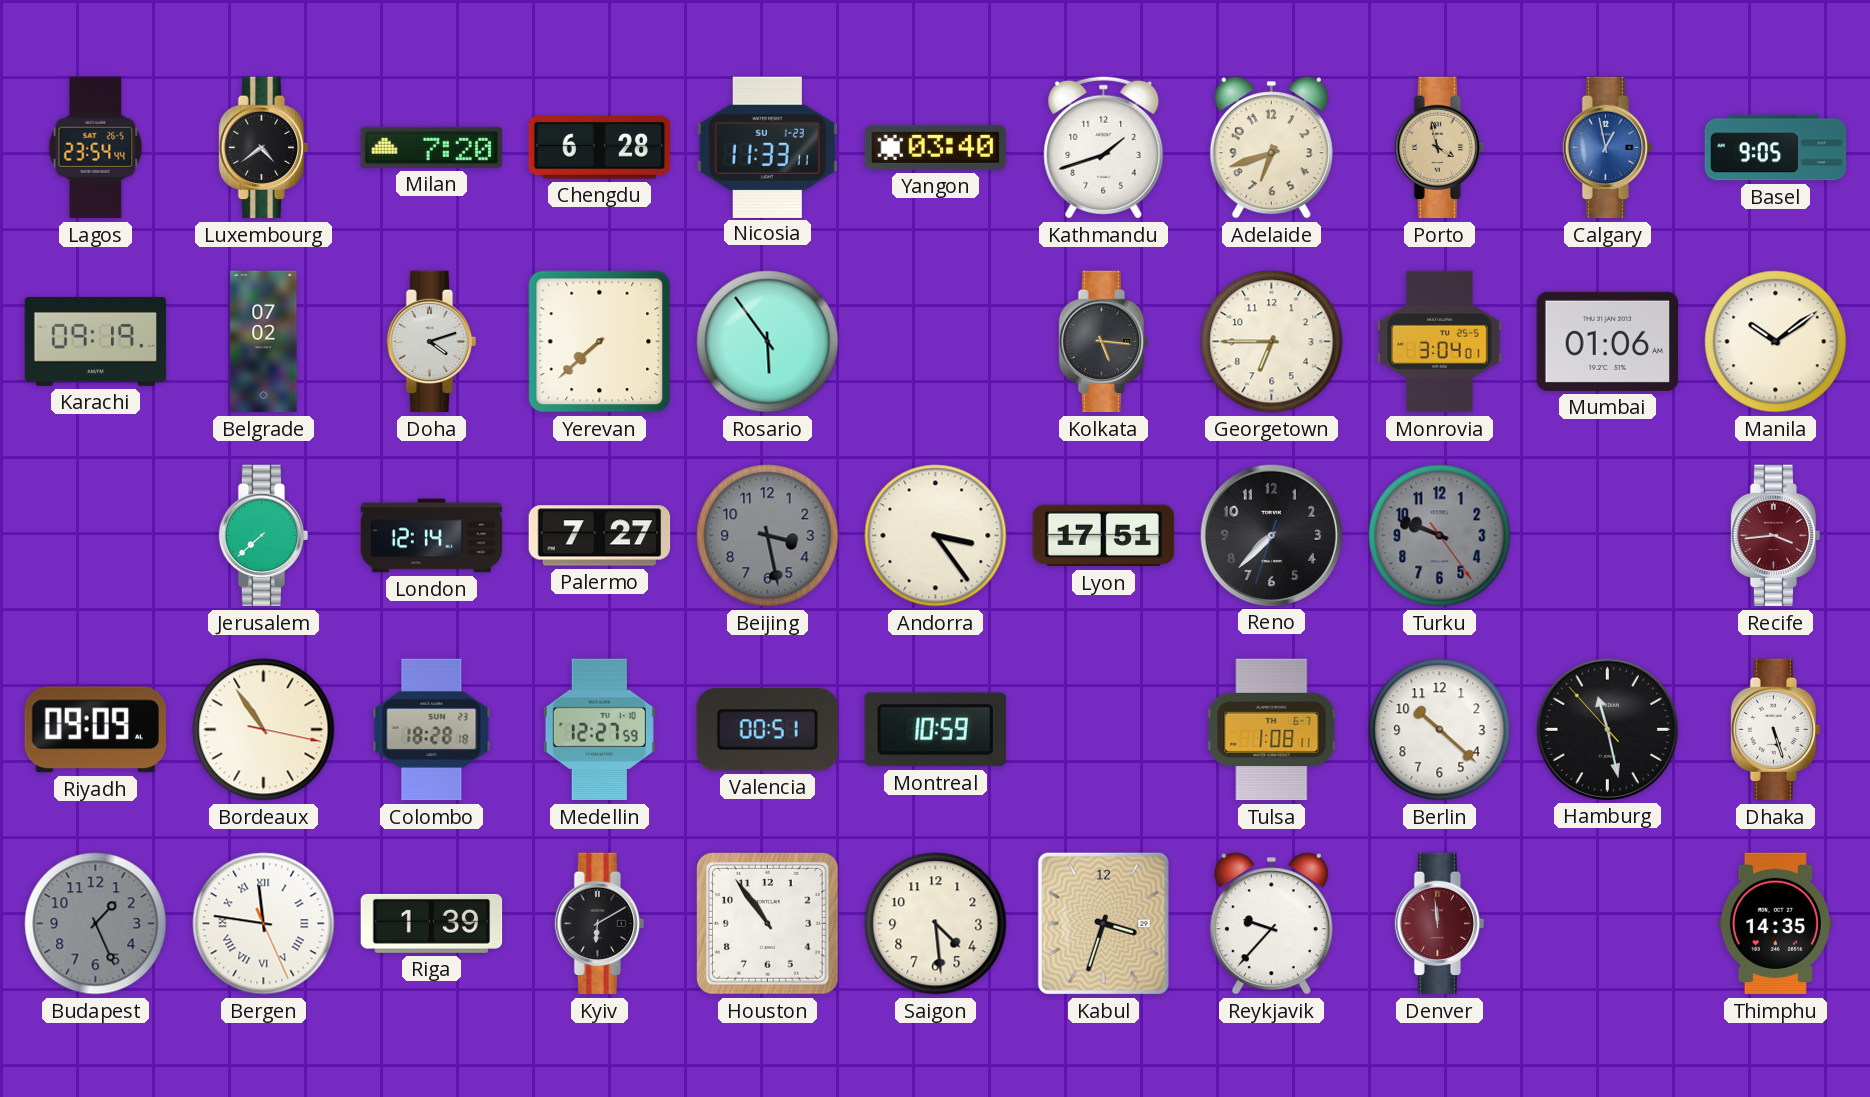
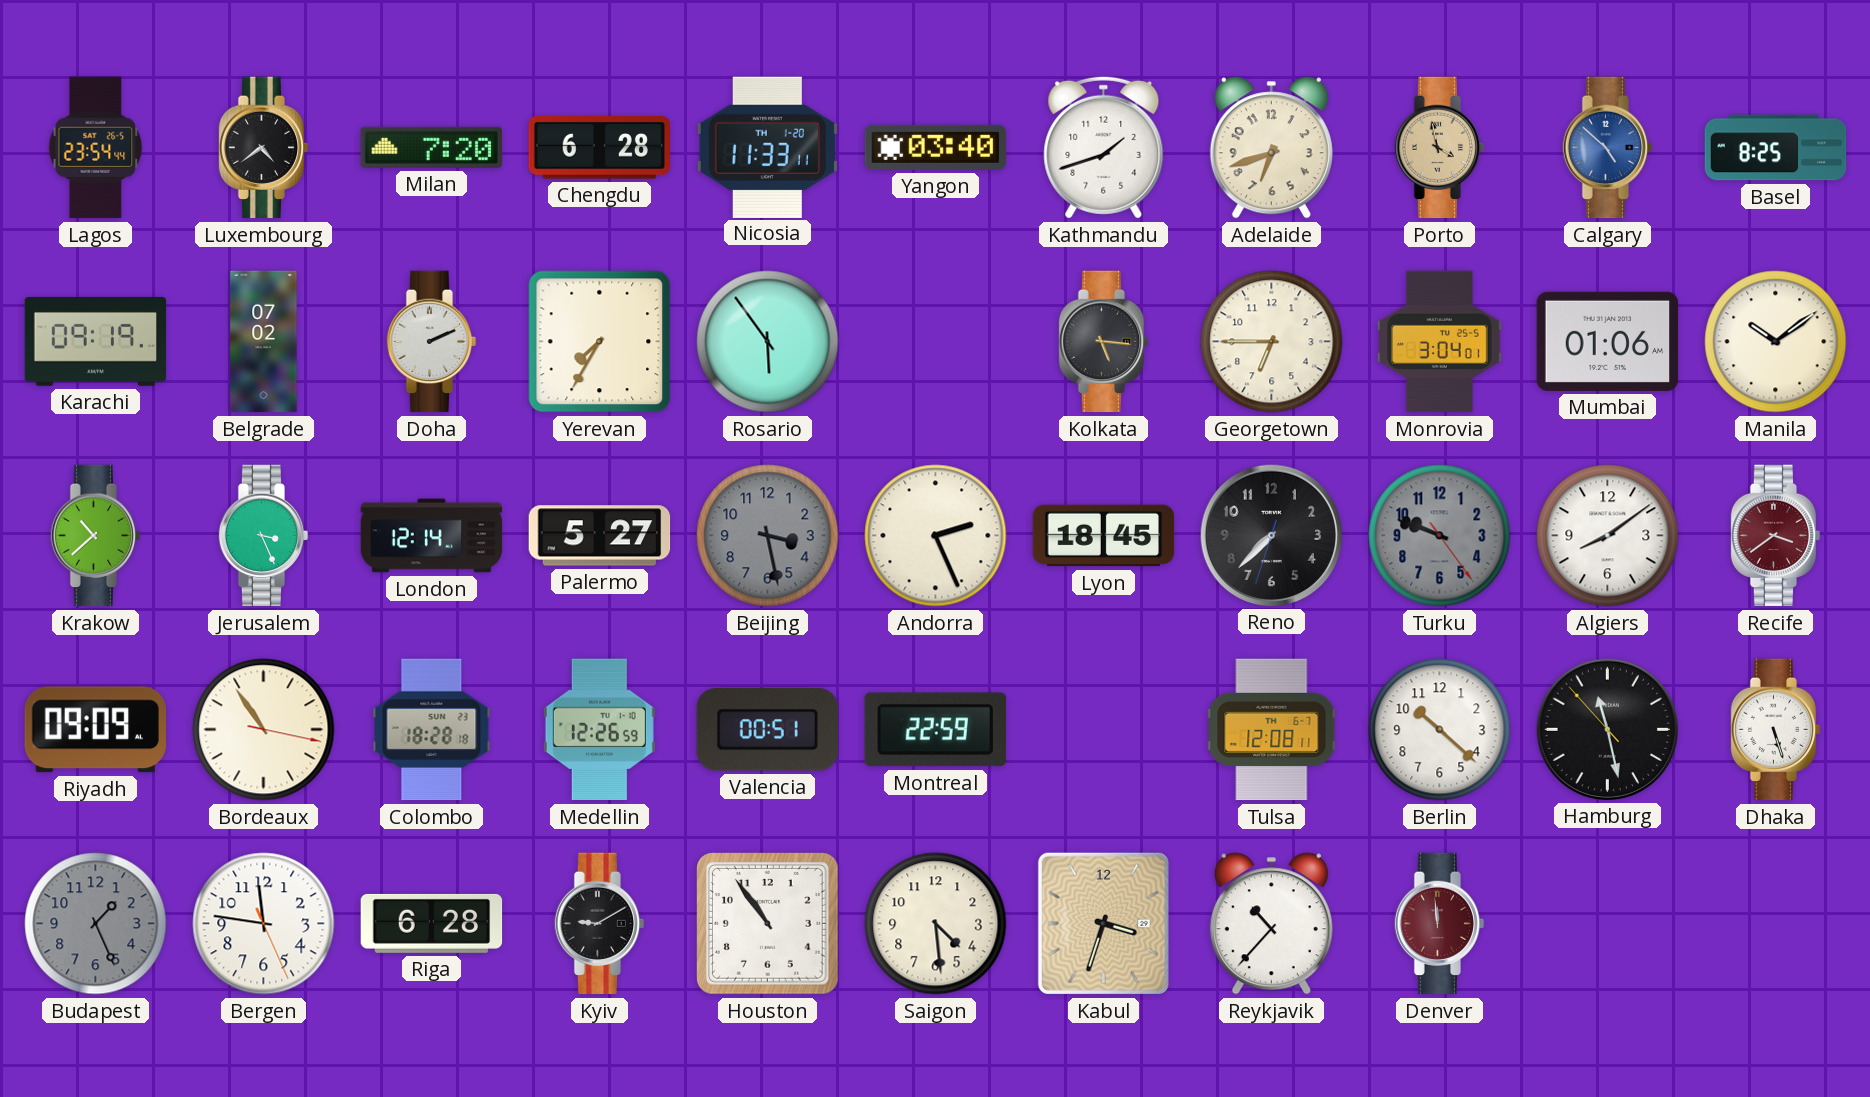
Nicosia date: SU 1-23 -> TH 1-20 (767, 147)
Calgary: 12:58 -> 4:52 (1608, 148)
Basel: 9:05 -> 8:25 (1776, 148)
Doha: 4:12 -> 2:11 (432, 342)
Yerevan: 7:38 -> 7:35 (600, 342)
Krakow: none -> 10:38 (96, 536)
Jerusalem: 7:38 -> 3:26 (264, 536)
Palermo: 7:27 -> 5:27 (600, 536)
Andorra: 3:24 -> 2:26 (936, 536)
Lyon: 17:51 -> 18:45 (1104, 536)
Algiers: none -> 8:09 (1608, 536)
Recife: 3:44 -> 3:39 (1776, 536)
Medellin: 12:27 -> 12:26 (599, 730)
Montreal: 10:59 -> 22:59 (935, 730)
Tulsa: 1:08 -> 12:08 (1272, 730)
Bergen numerals: Roman -> Arabic (264, 924)
Riga: 1:39 -> 6:28 (432, 923)
Kyiv: 6:10 -> 9:10 (600, 924)
Reykjavik: 9:37 -> 10:37 (1271, 924)
Thimphu: 14:35 -> none (1775, 924)
